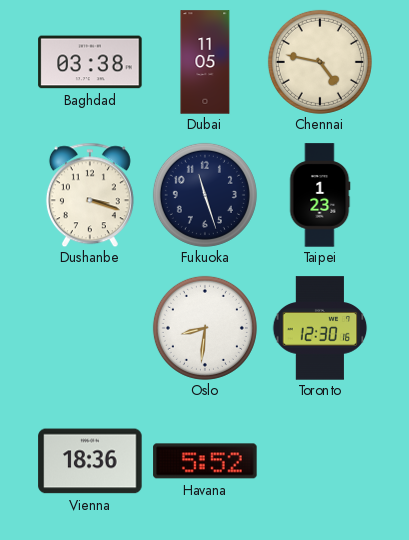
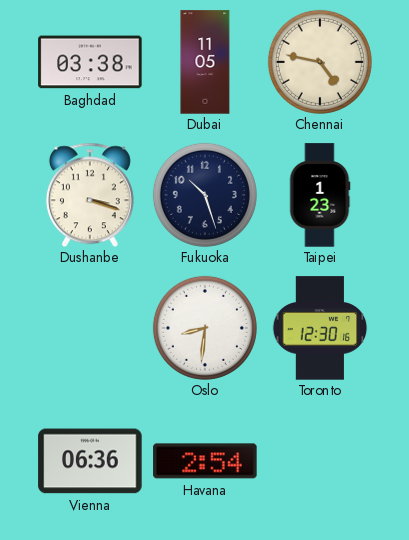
Fukuoka: 11:27 -> 10:27 (205, 195)
Vienna: 18:36 -> 06:36 (90, 461)
Havana: 5:52 -> 2:54 (205, 461)
